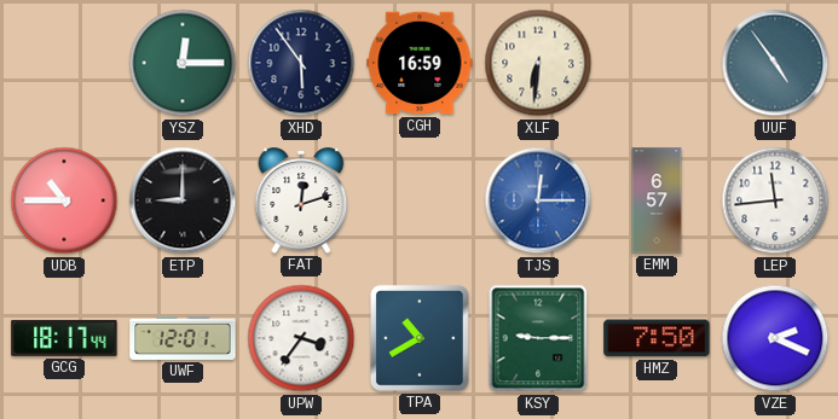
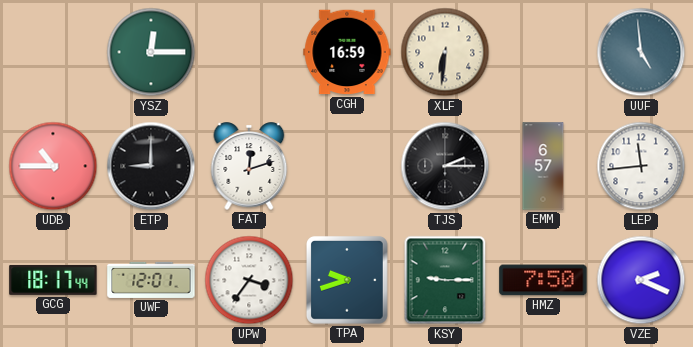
XHD: 5:54 -> none (301, 63)
UUF: 4:54 -> 4:59 (641, 52)
TJS: 12:15 -> 2:15 (445, 166)
TJS dial: blue -> black (445, 166)
TPA: 10:40 -> 9:42 (347, 280)
